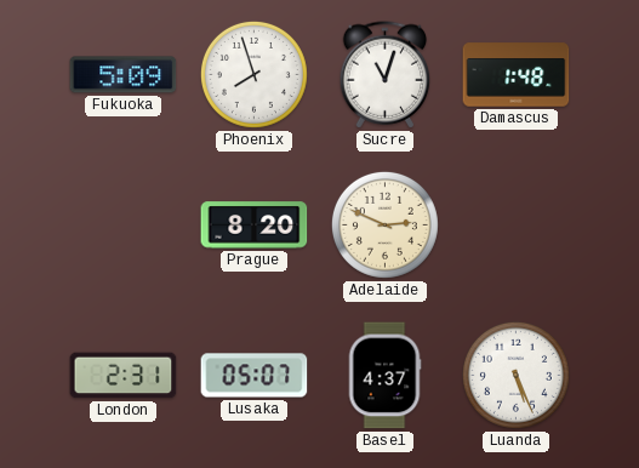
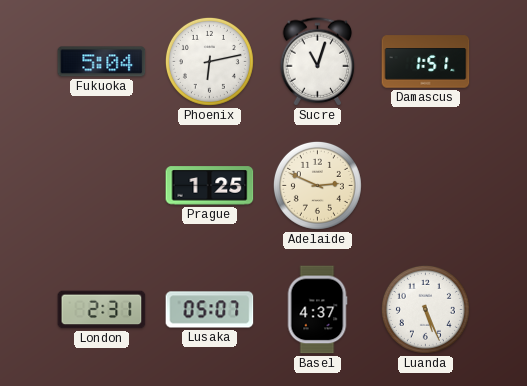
Fukuoka: 5:09 -> 5:04 (102, 62)
Phoenix: 7:57 -> 6:13 (209, 61)
Damascus: 1:48 -> 1:51 (426, 62)
Prague: 8:20 -> 1:25 (210, 186)
